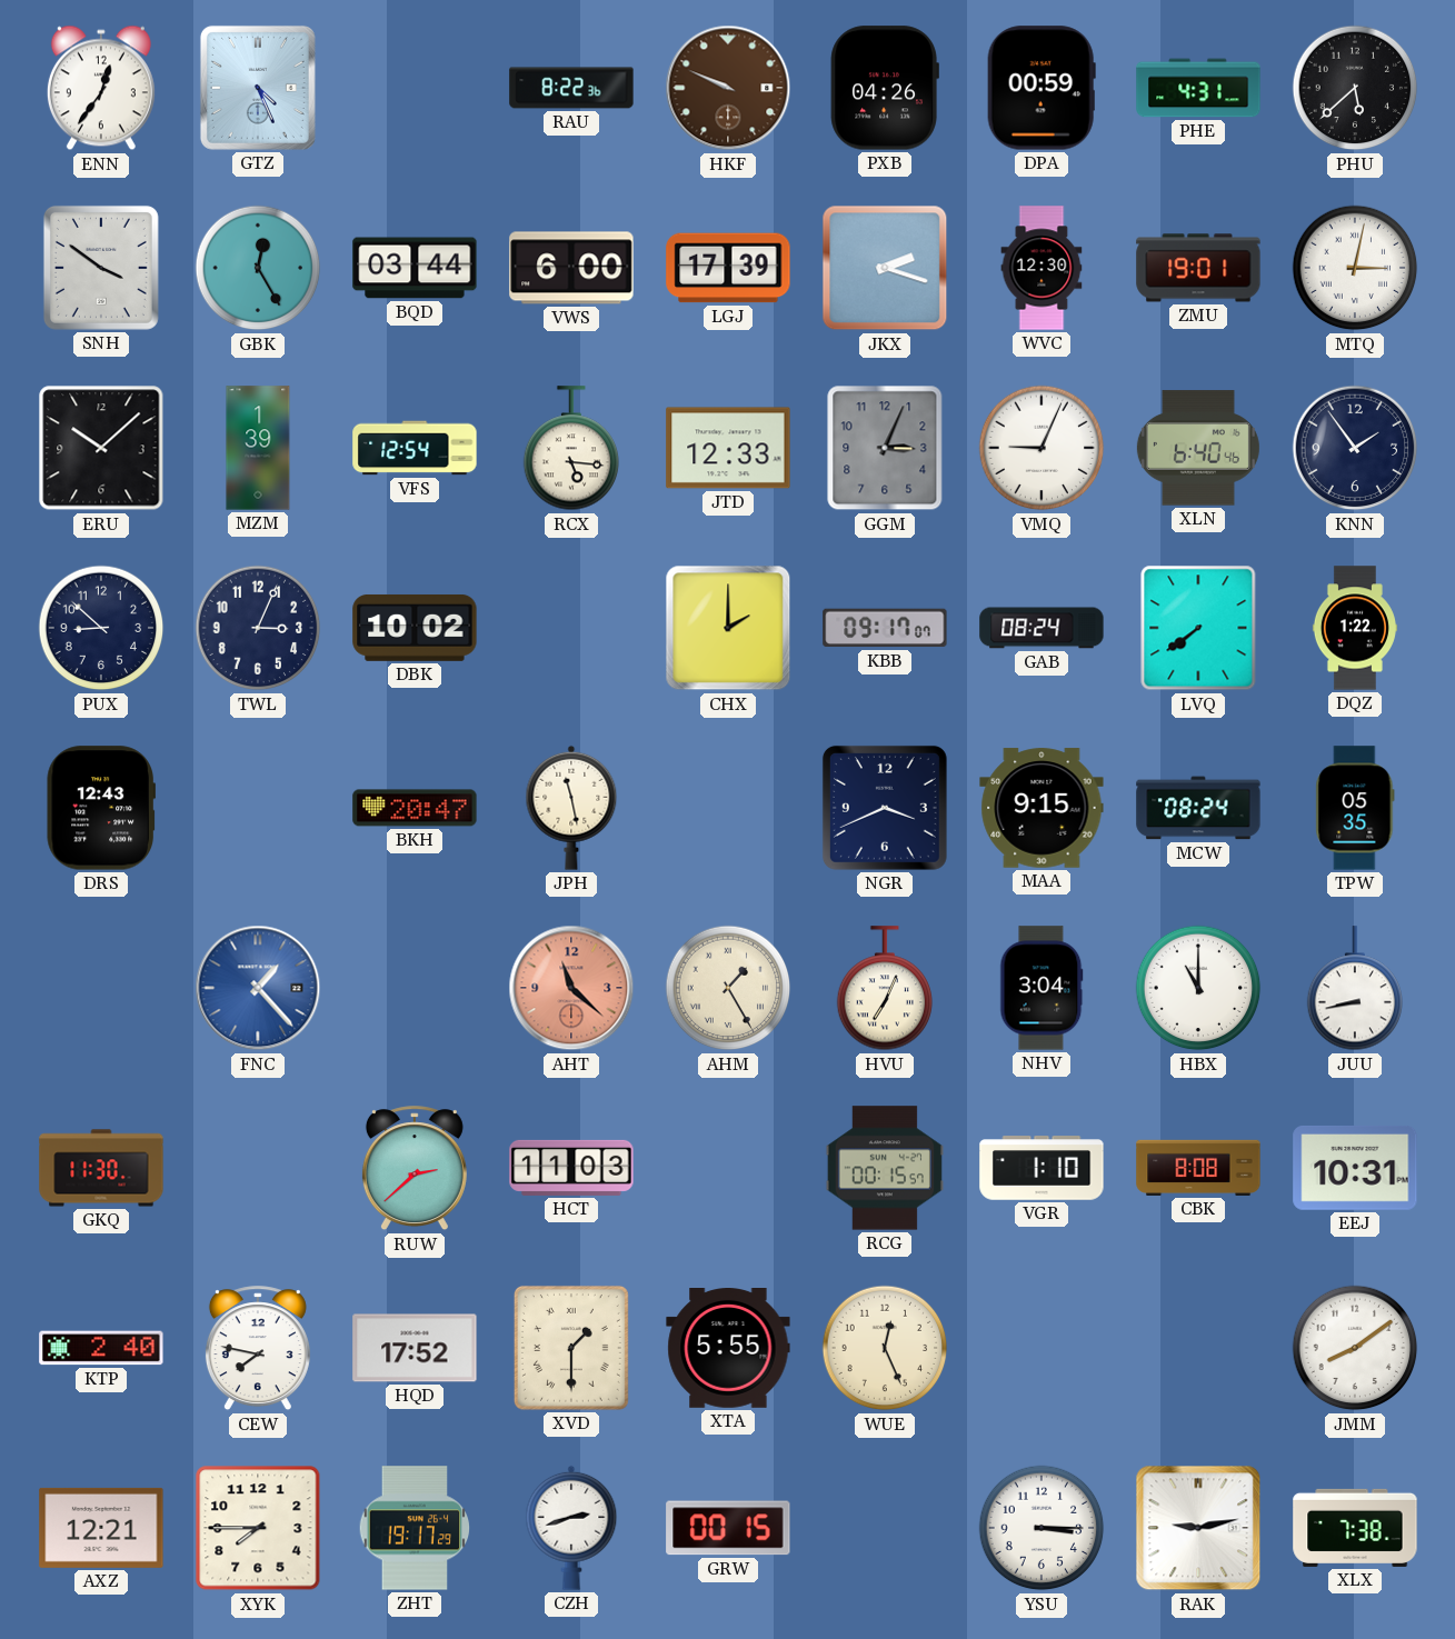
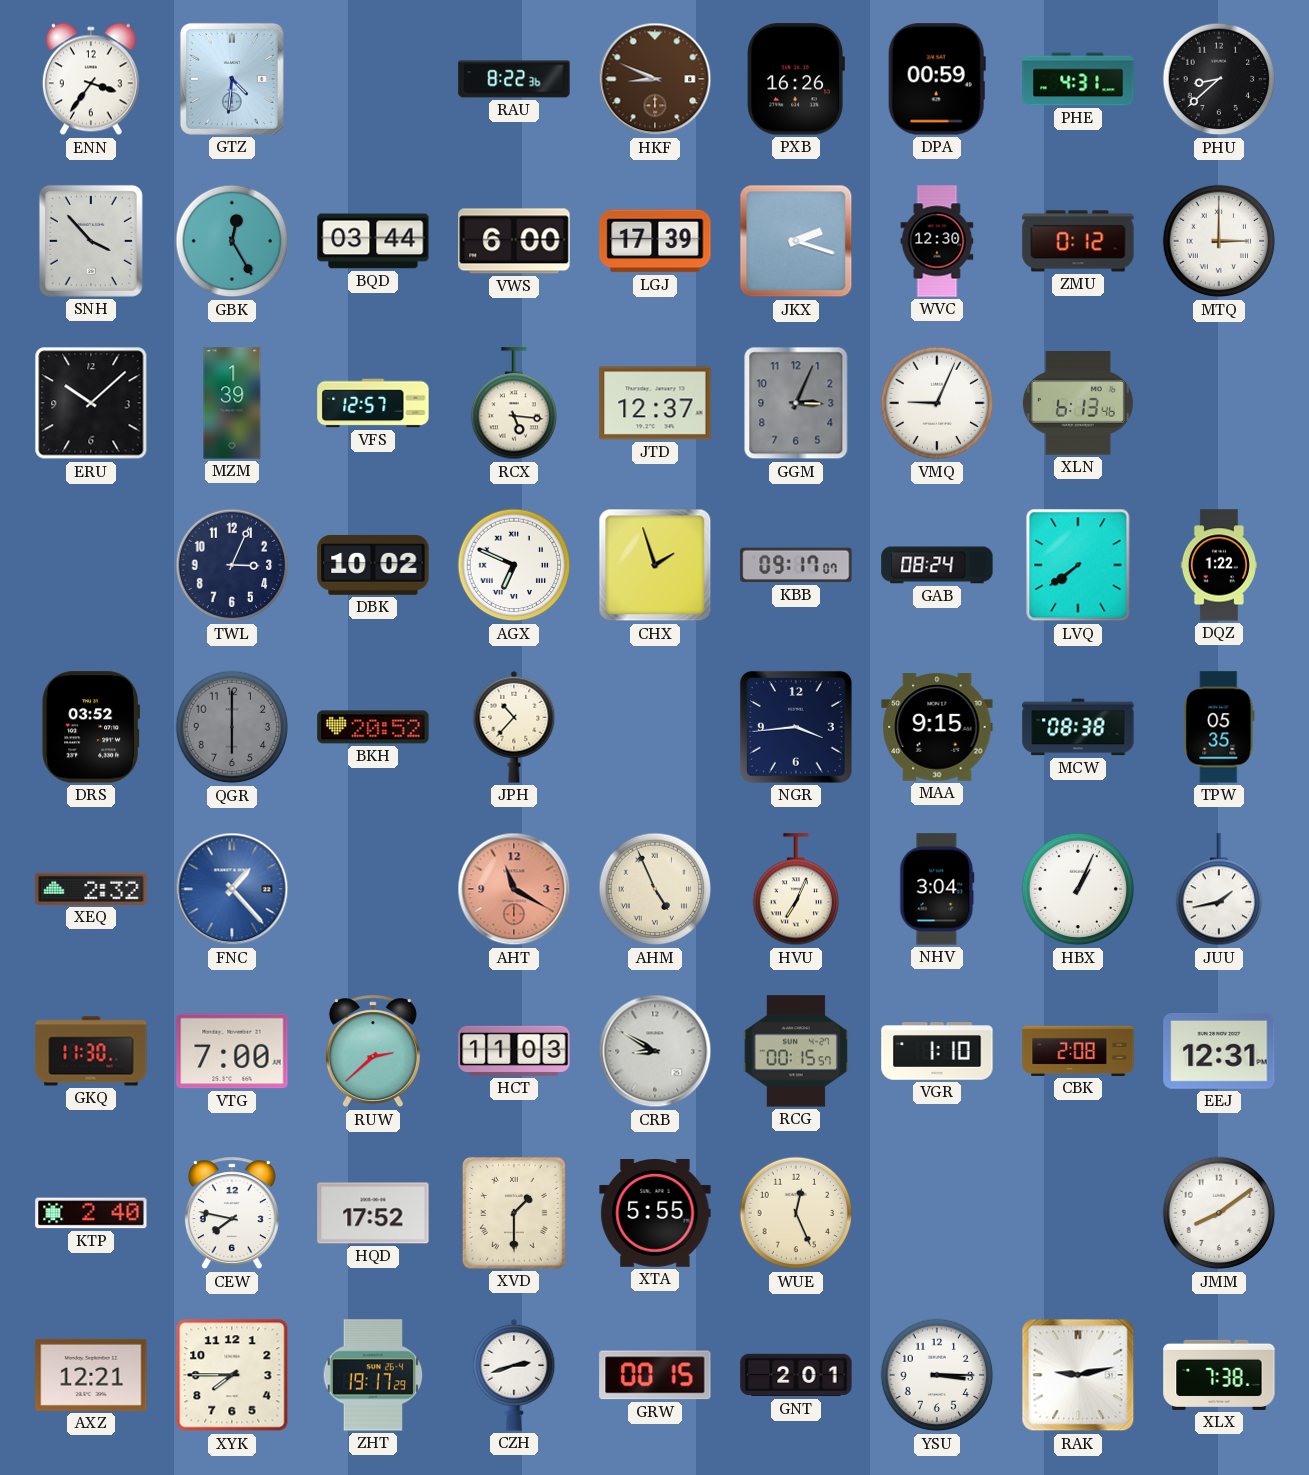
ENN: 12:36 -> 3:36 (91, 79)
GTZ: 4:26 -> 4:31 (232, 79)
HKF: 9:49 -> 8:49 (655, 79)
PXB: 04:26 -> 16:26 (796, 79)
PHU: 5:38 -> 8:38 (1219, 79)
SNH: 3:51 -> 3:53 (91, 241)
ZMU: 19:01 -> 0:12 (1078, 241)
MTQ: 3:02 -> 3:00 (1219, 241)
VFS: 12:54 -> 12:57 (373, 403)
JTD: 12:33 -> 12:37 (655, 403)
XLN: 6:40 -> 6:13 (1078, 403)
KNN: 1:54 -> none (1355, 448)
PUX: 8:52 -> none (101, 628)
AGX: none -> 6:49 (514, 565)
CHX: 2:00 -> 1:57 (655, 565)
DRS: 12:43 -> 03:52 (90, 727)
QGR: none -> 6:00 (232, 727)
BKH: 20:47 -> 20:52 (373, 727)
JPH: 11:28 -> 10:37 (514, 727)
NGR: 3:41 -> 3:44 (796, 727)
MCW: 08:24 -> 08:38 (1078, 727)
XEQ: none -> 2:32 (91, 889)
AHT: 11:22 -> 11:20 (514, 889)
AHM: 1:25 -> 4:56 (655, 889)
HBX: 11:00 -> 1:04 (1078, 889)
JUU: 8:43 -> 1:43 (1219, 890)
VTG: none -> 7:00 (232, 1051)
CRB: none -> 8:50 (655, 1051)
CBK: 8:08 -> 2:08 (1078, 1051)
EEJ: 10:31 -> 12:31 (1219, 1051)
GNT: none -> 2:01 (796, 1375)
